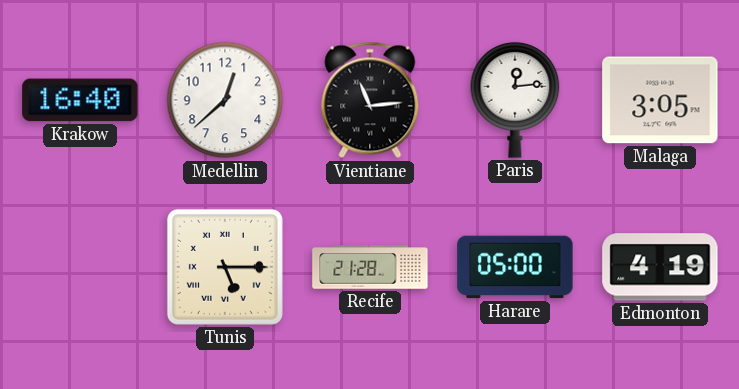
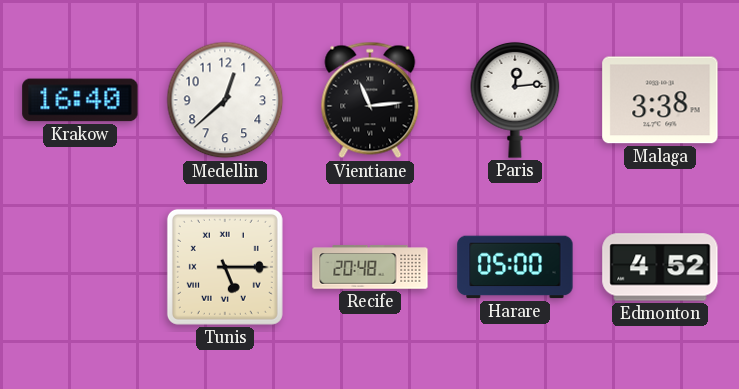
Malaga: 3:05 -> 3:38 (660, 100)
Recife: 21:28 -> 20:48 (370, 267)
Edmonton: 4:19 -> 4:52 (660, 267)
